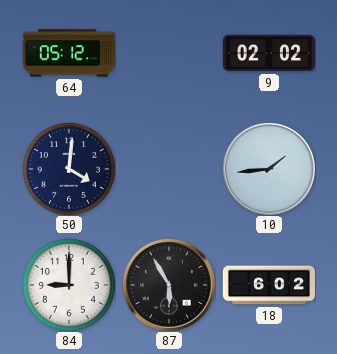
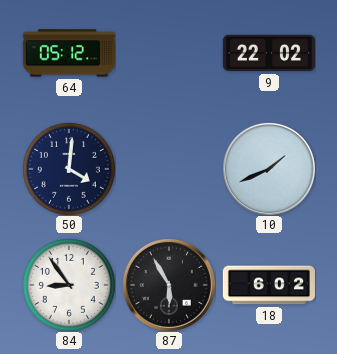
9: 02:02 -> 22:02 (269, 53)
10: 1:44 -> 1:41 (269, 169)
84: 9:00 -> 8:54 (69, 285)
